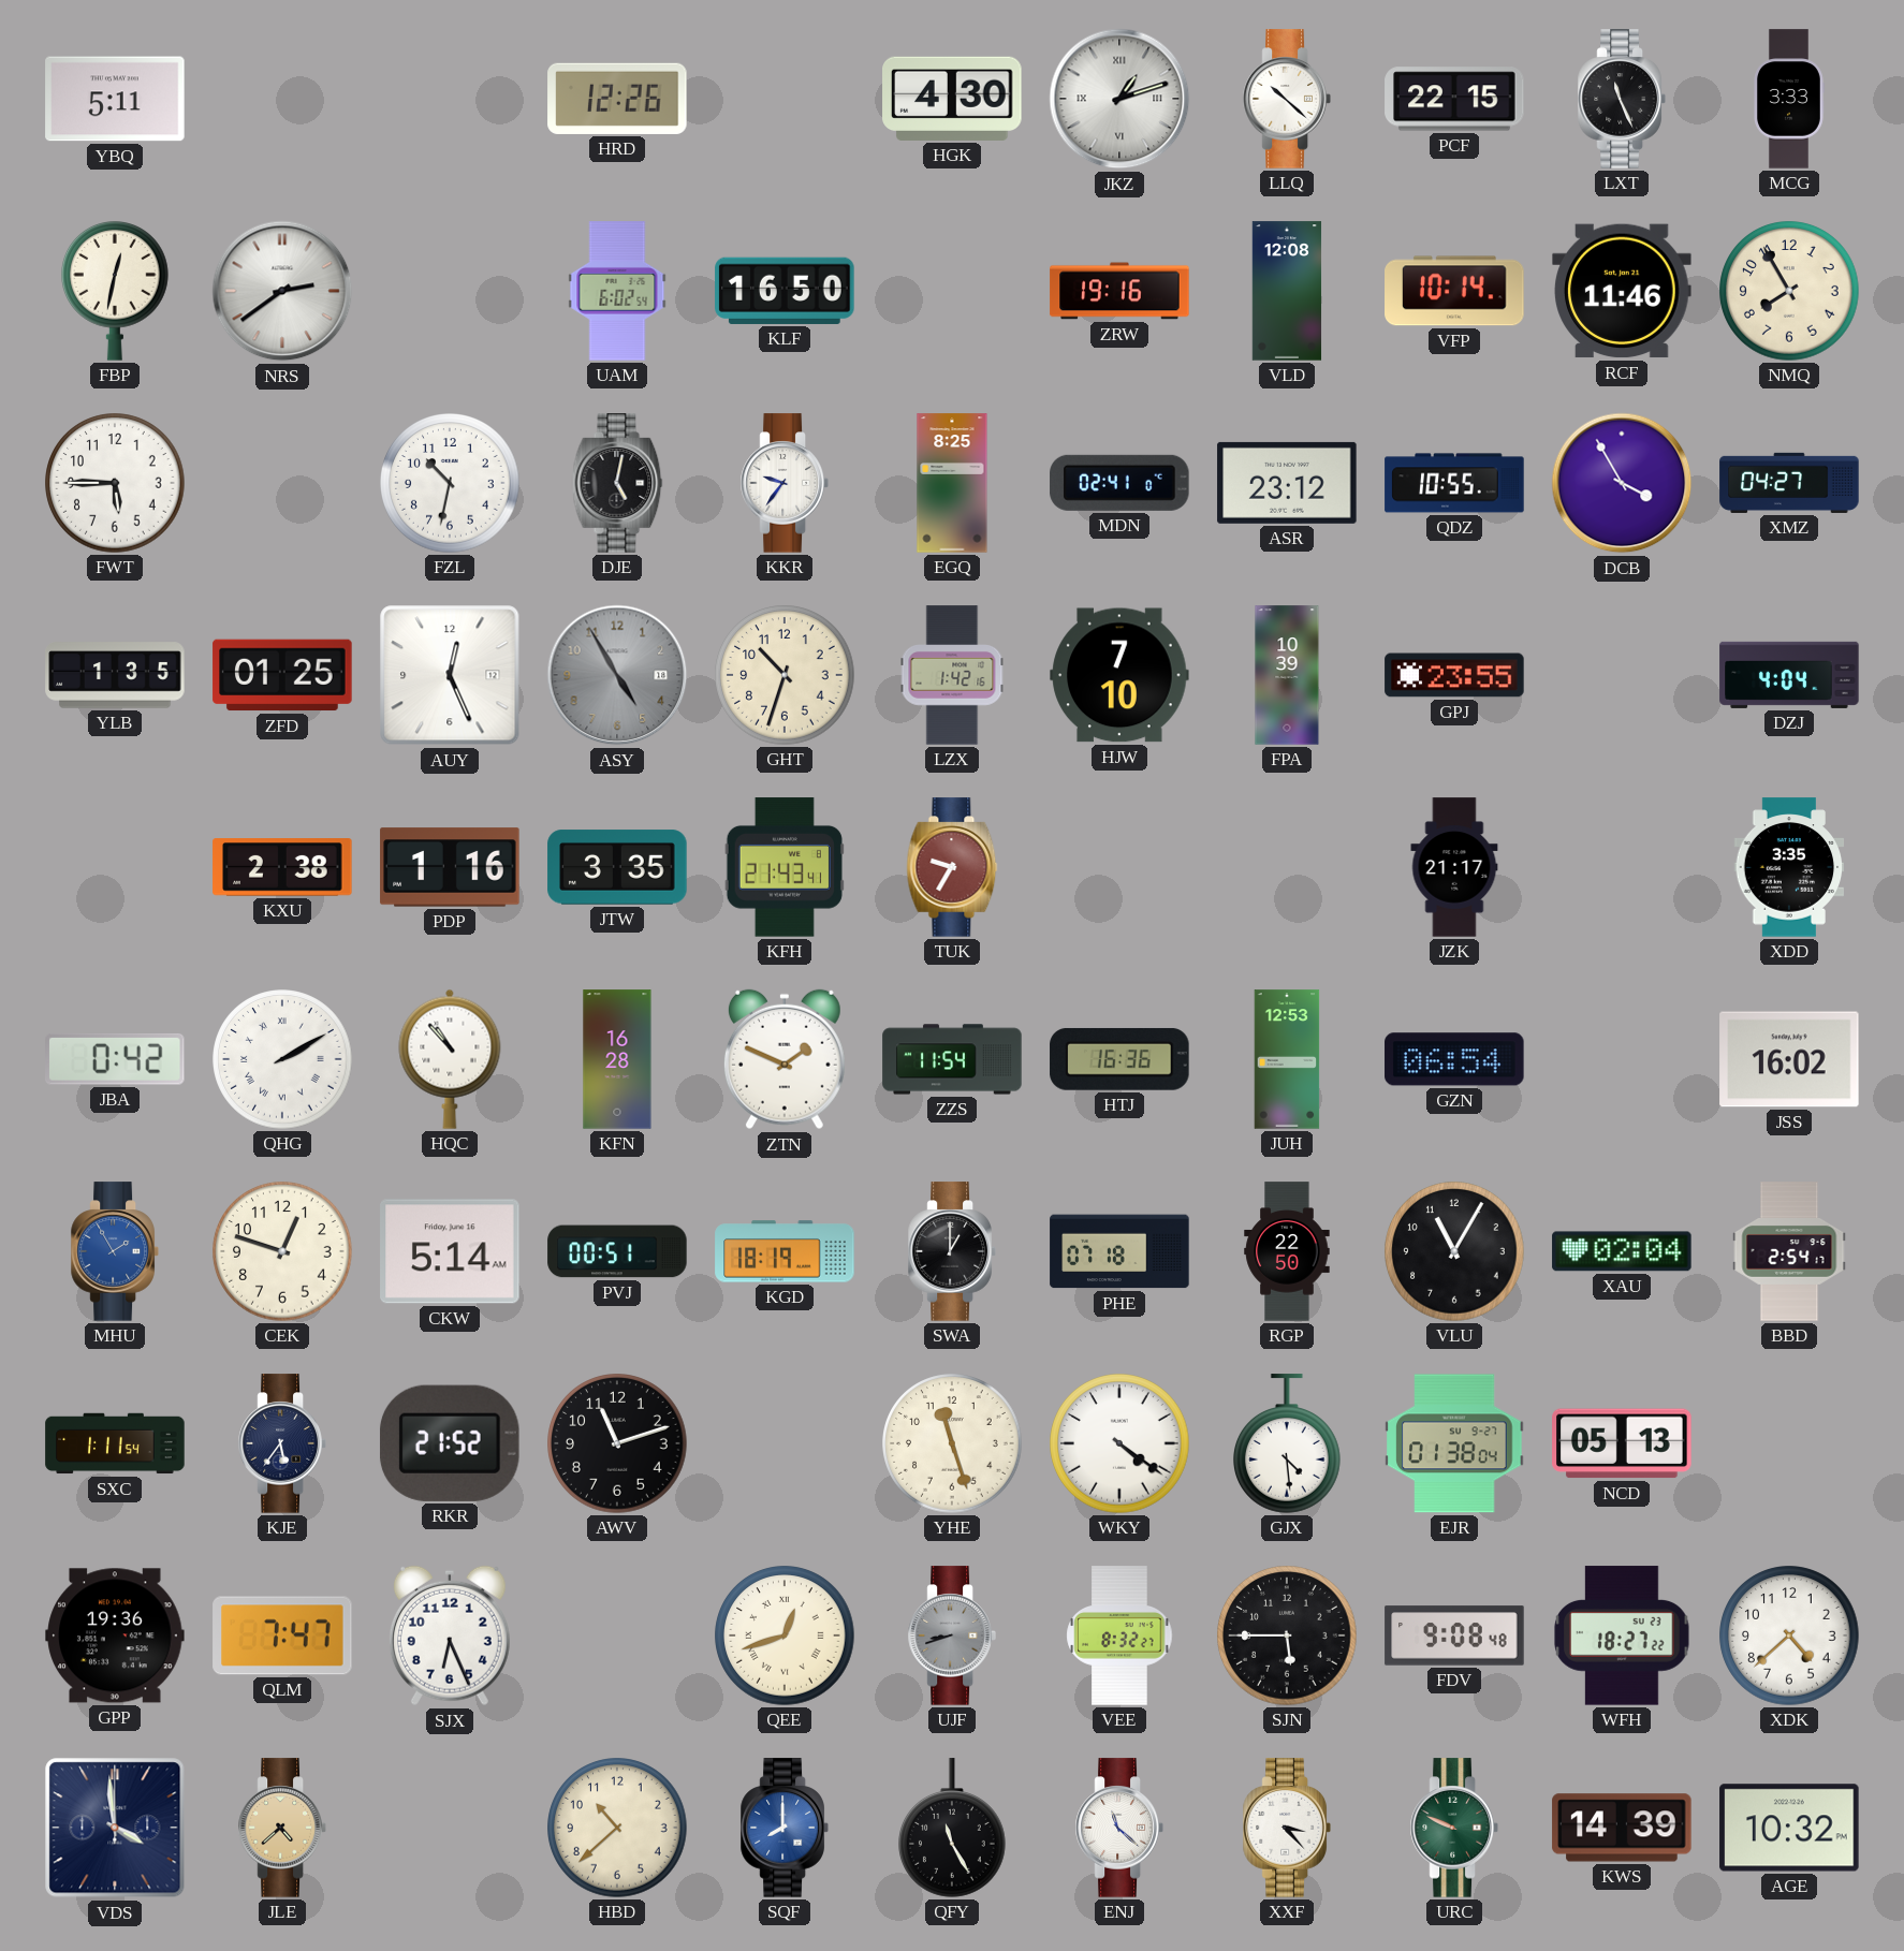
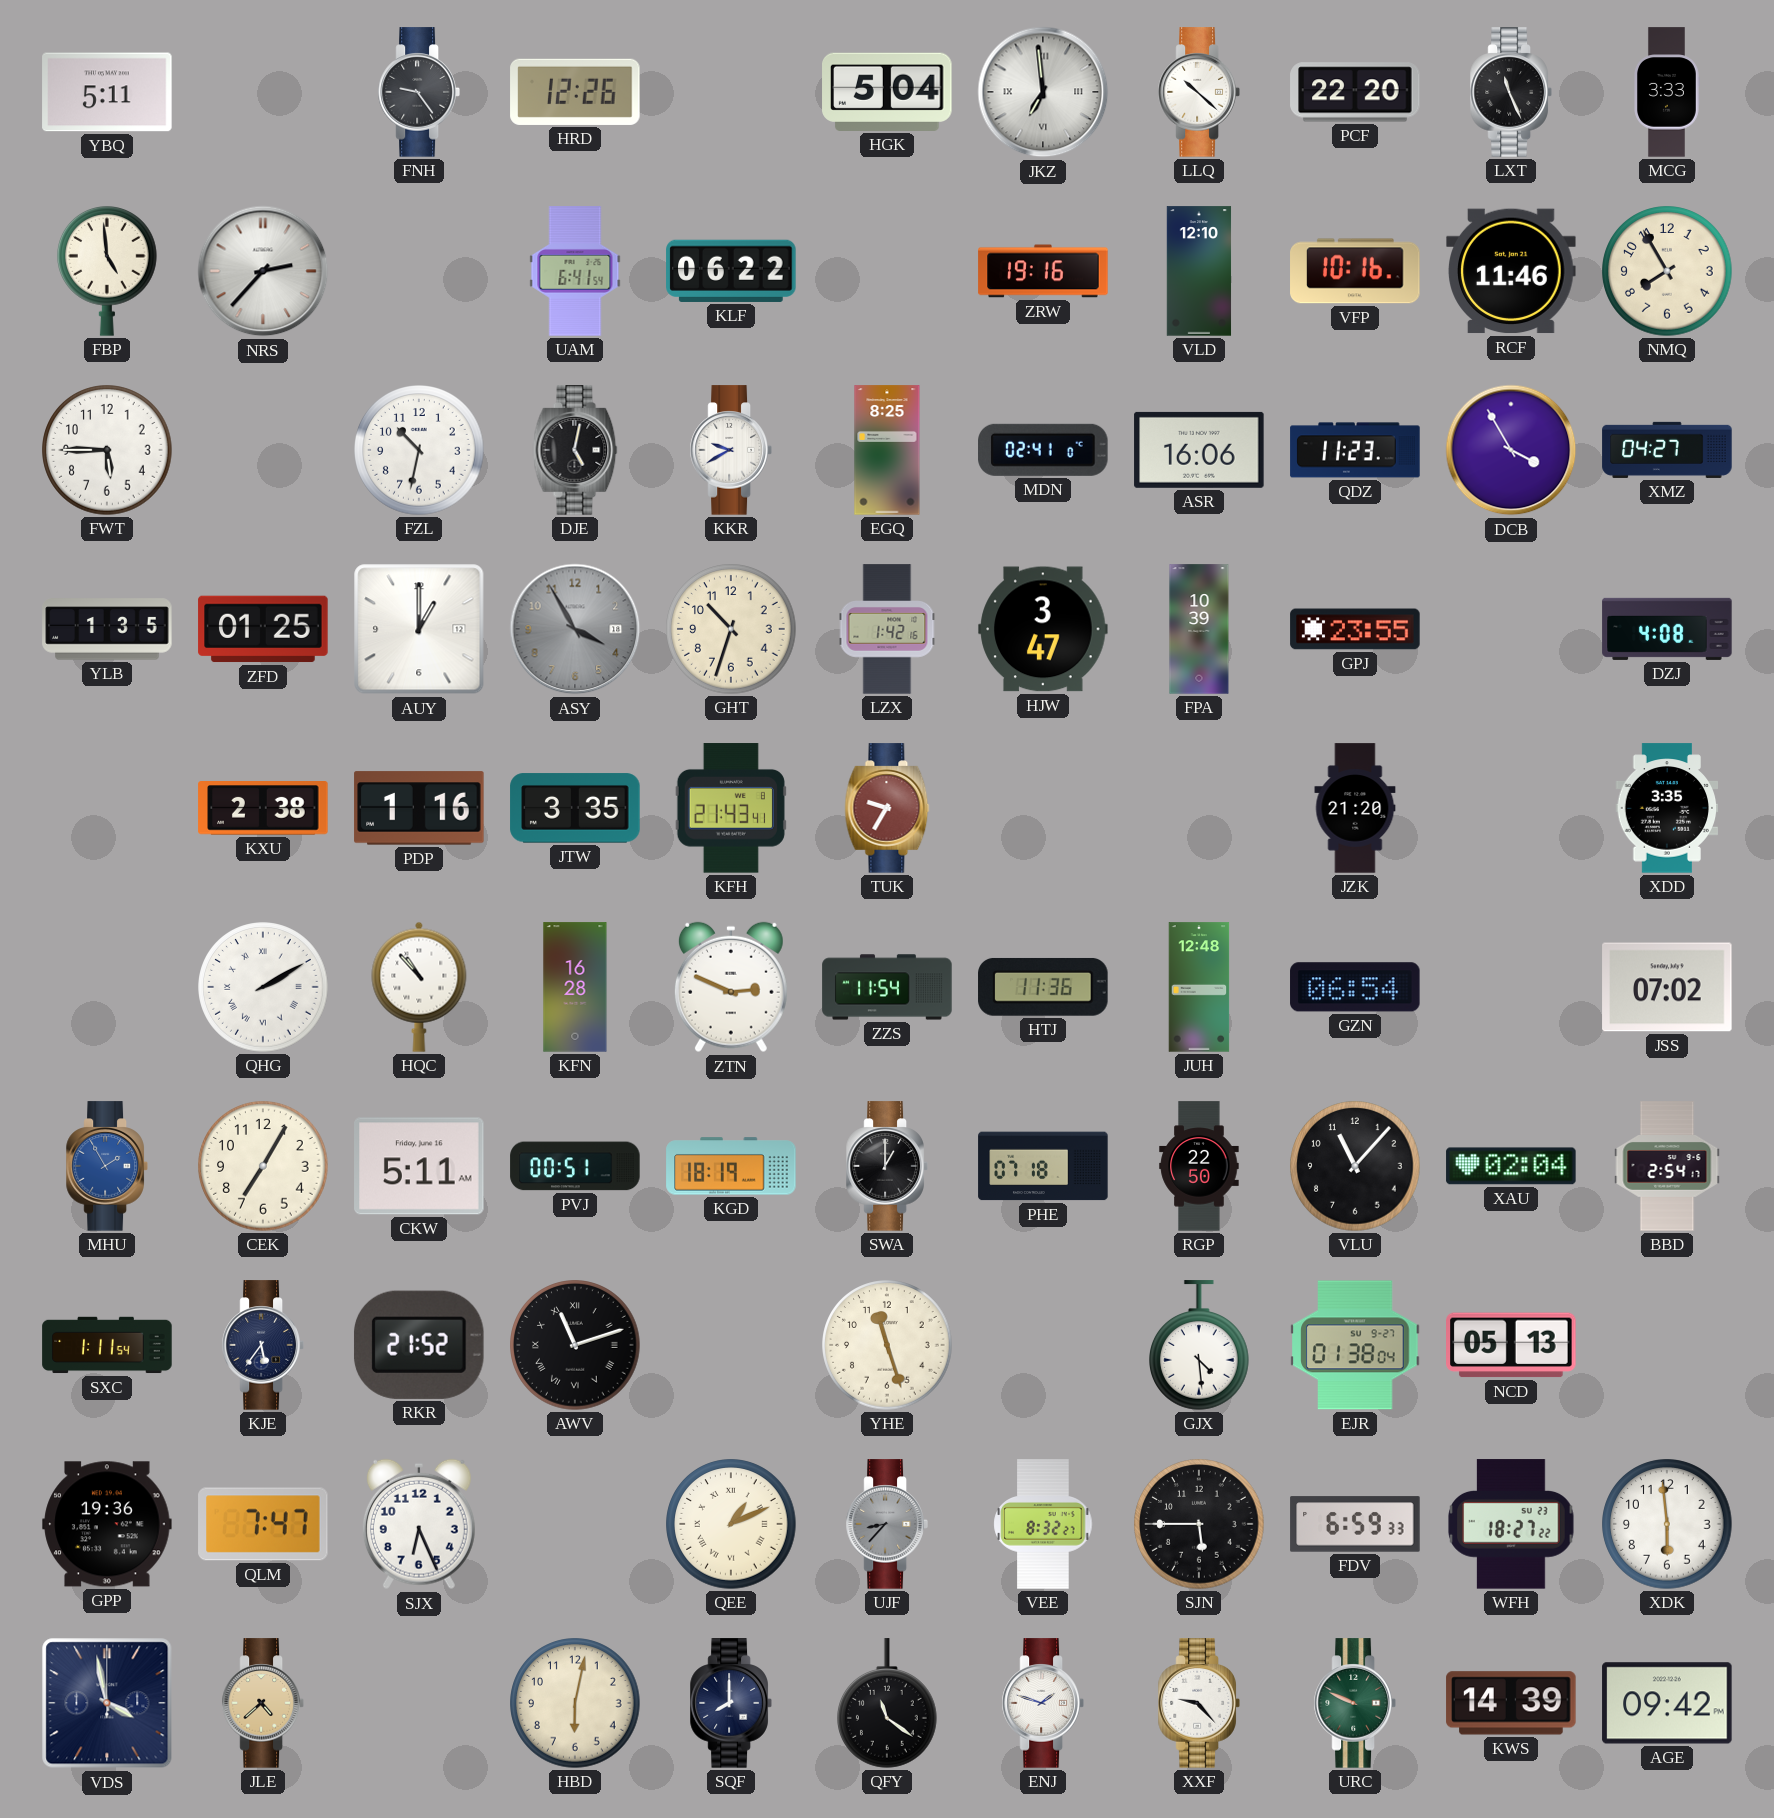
FNH: none -> 9:24 (419, 92)
HGK: 4:30 -> 5:04 (887, 92)
JKZ: 1:12 -> 6:59 (1043, 92)
PCF: 22:15 -> 22:20 (1355, 92)
FBP: 12:32 -> 4:59 (108, 272)
NRS: 2:39 -> 2:37 (263, 271)
UAM: 6:02 -> 6:41 (575, 271)
KLF: 16:50 -> 06:22 (731, 271)
VLD: 12:08 -> 12:10 (1199, 271)
VFP: 10:14 -> 10:16 (1355, 271)
KKR: 9:36 -> 9:40 (731, 450)
ASR: 23:12 -> 16:06 (1199, 450)
QDZ: 10:55 -> 11:23 (1355, 450)
AUY: 12:26 -> 1:00 (419, 629)
ASY: 4:55 -> 3:55 (575, 629)
HJW: 7:10 -> 3:47 (1043, 629)
DZJ: 4:04 -> 4:08 (1667, 629)
JZK: 21:17 -> 21:20 (1355, 808)
JBA: 0:42 -> none (116, 1059)
ZTN: 1:49 -> 2:49 (731, 987)
HTJ: 16:36 -> 11:36 (1043, 987)
JUH: 12:53 -> 12:48 (1199, 987)
JSS: 16:02 -> 07:02 (1667, 987)
CEK: 12:48 -> 7:05 (263, 1166)
CKW: 5:14 -> 5:11 (419, 1166)
VLU: 11:05 -> 11:07 (1355, 1166)
AWV numerals: Arabic -> Roman (575, 1345)
WKY: 4:21 -> none (1119, 1443)
QEE: 12:42 -> 1:11 (731, 1524)
UJF: 8:42 -> 8:37 (887, 1524)
FDV: 9:08 -> 6:59 (1355, 1524)
XDK: 4:38 -> 5:59 (1667, 1524)
VDS: 3:59 -> 3:58 (107, 1703)
HBD: 10:38 -> 6:02 (575, 1703)
SQF dial: blue -> navy (731, 1703)
QFY: 11:25 -> 11:21 (888, 1703)
ENJ: 11:22 -> 1:48 (1043, 1703)
XXF: 3:23 -> 9:23 (1199, 1703)
AGE: 10:32 -> 09:42 (1667, 1703)
